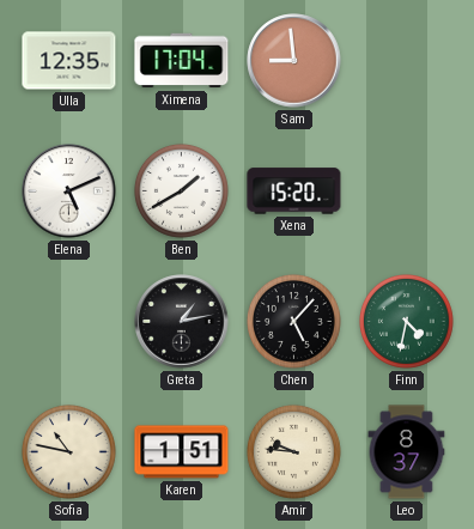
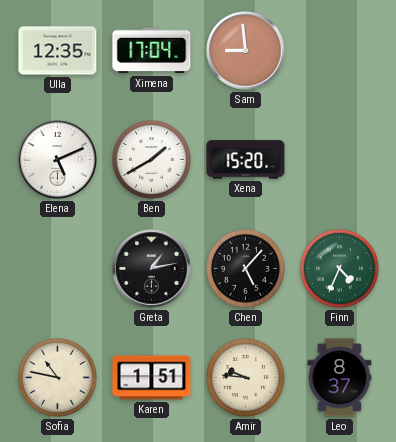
Finn: 4:32 -> 4:34 (339, 268)
